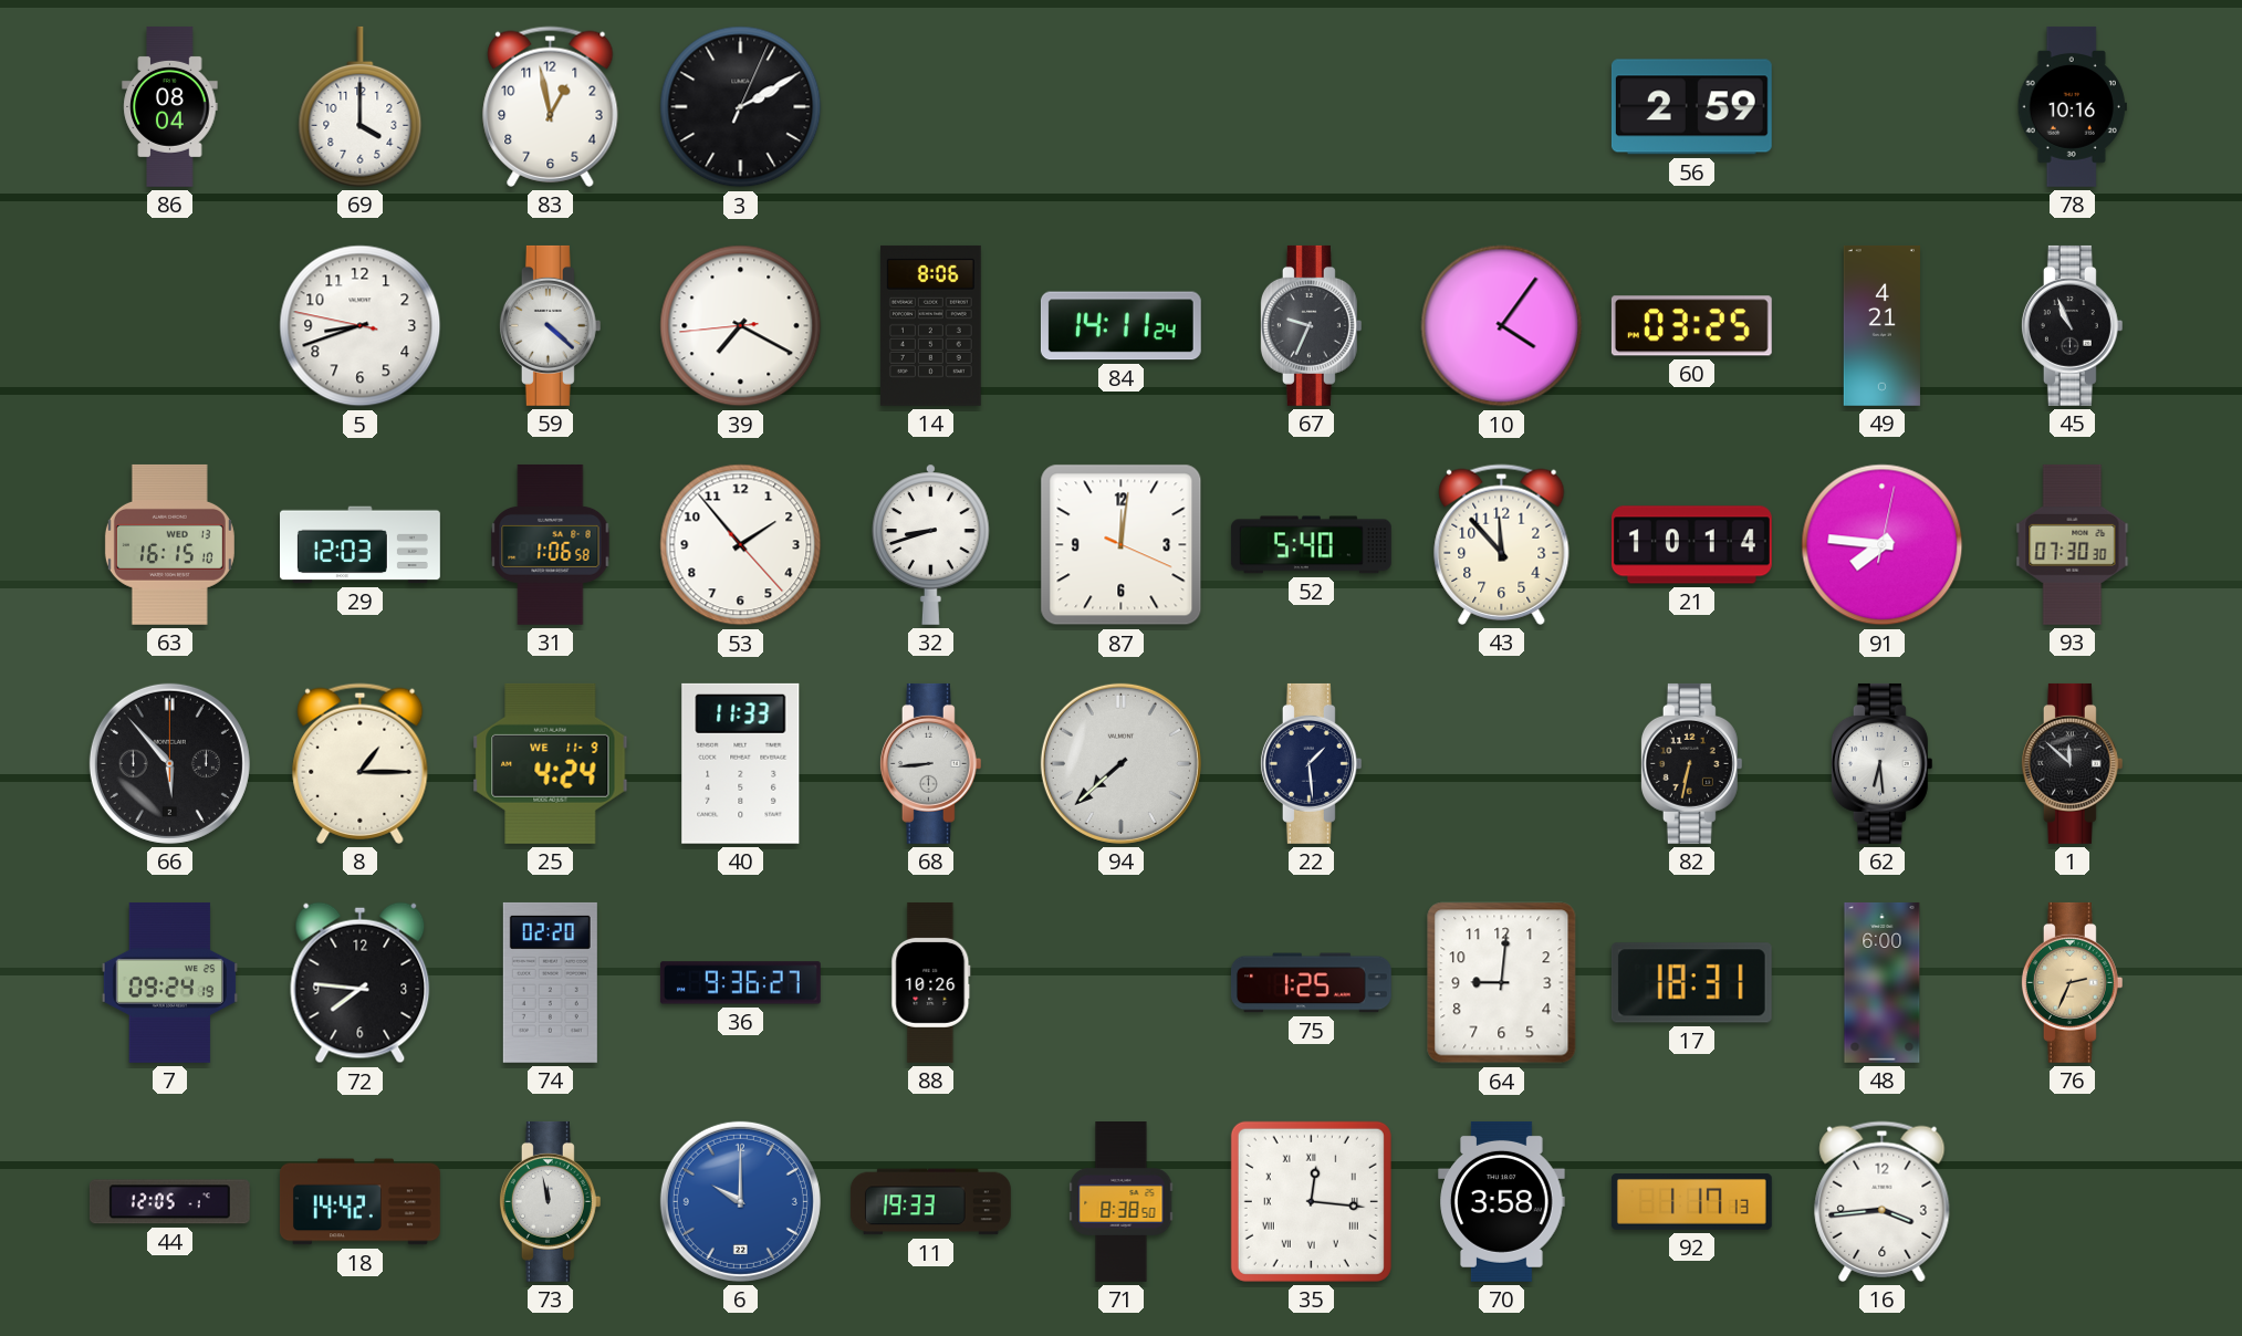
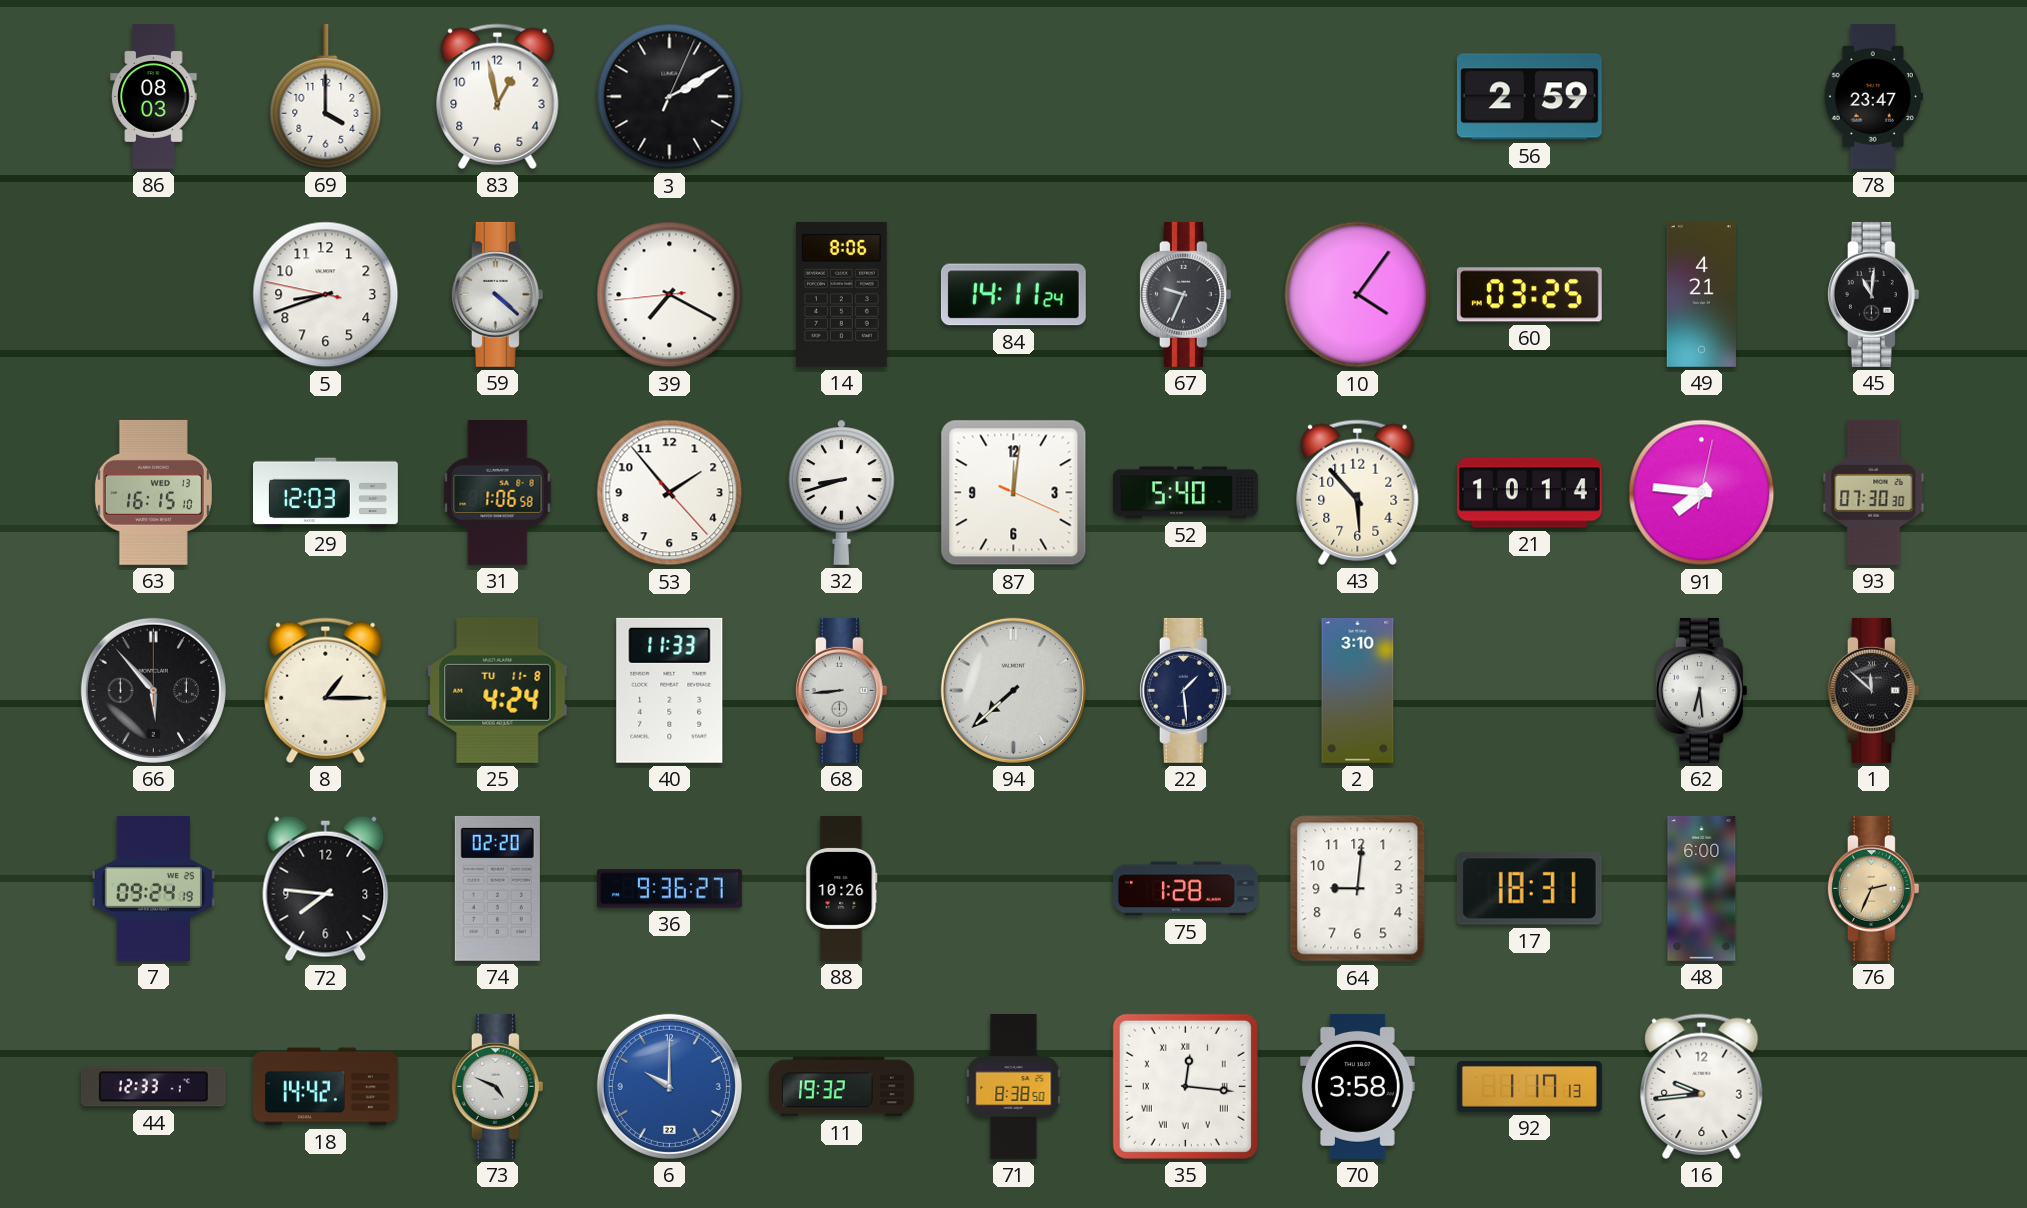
86: 08:04 -> 08:03 (154, 96)
78: 10:16 -> 23:47 (1873, 96)
45: 10:56 -> 11:01 (1873, 294)
43: 11:53 -> 5:53 (1358, 492)
25 date: WE 11-9 -> TU 11-8 (498, 690)
2: none -> 3:10 (1358, 690)
82: 6:32 -> none (1691, 763)
75: 1:25 -> 1:28 (1185, 889)
44: 12:05 -> 12:33 (153, 1087)
73: 11:58 -> 4:49 (497, 1086)
11: 19:33 -> 19:32 (841, 1087)
16: 3:44 -> 9:44 (1702, 1086)
